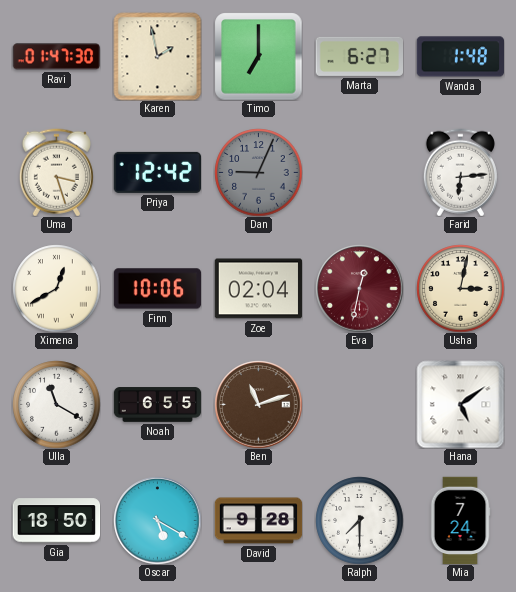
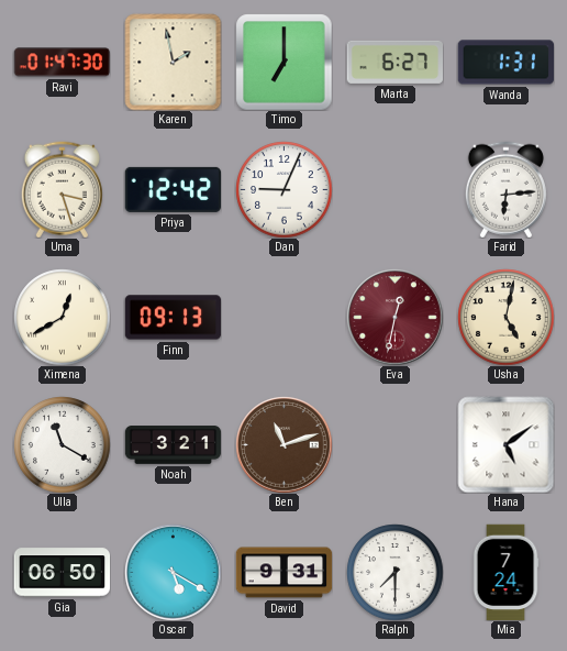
Wanda: 1:48 -> 1:31 (505, 63)
Dan dial: grey -> white (283, 189)
Finn: 10:06 -> 09:13 (173, 318)
Zoe: 02:04 -> none (258, 289)
Usha: 3:02 -> 5:02 (505, 317)
Noah: 6:55 -> 3:21 (173, 445)
Gia: 18:50 -> 06:50 (62, 573)
David: 9:28 -> 9:31 (283, 573)
